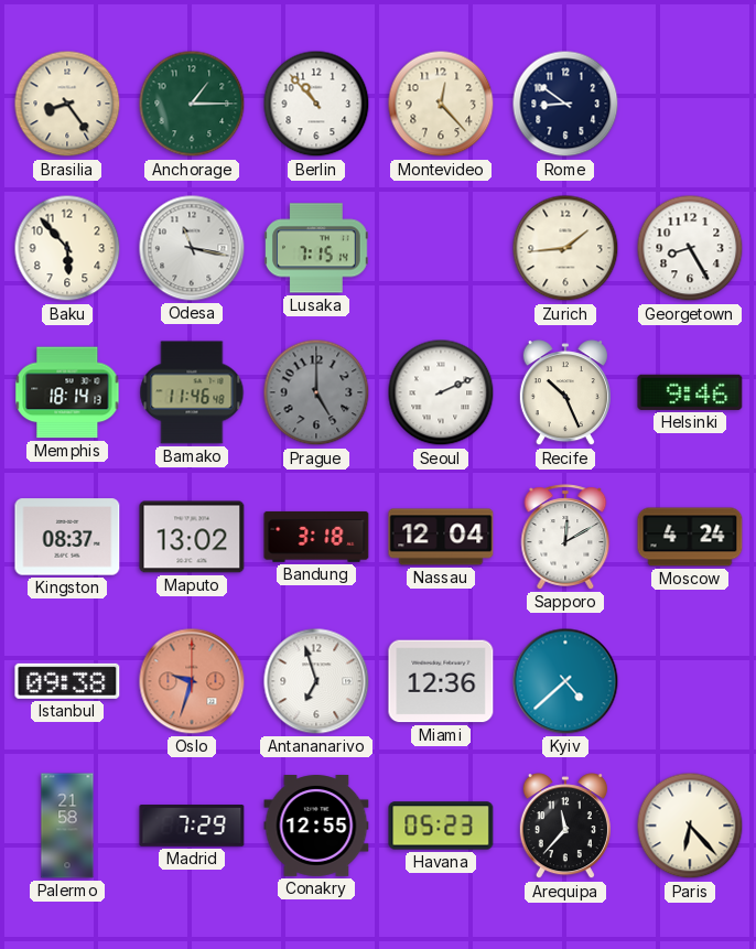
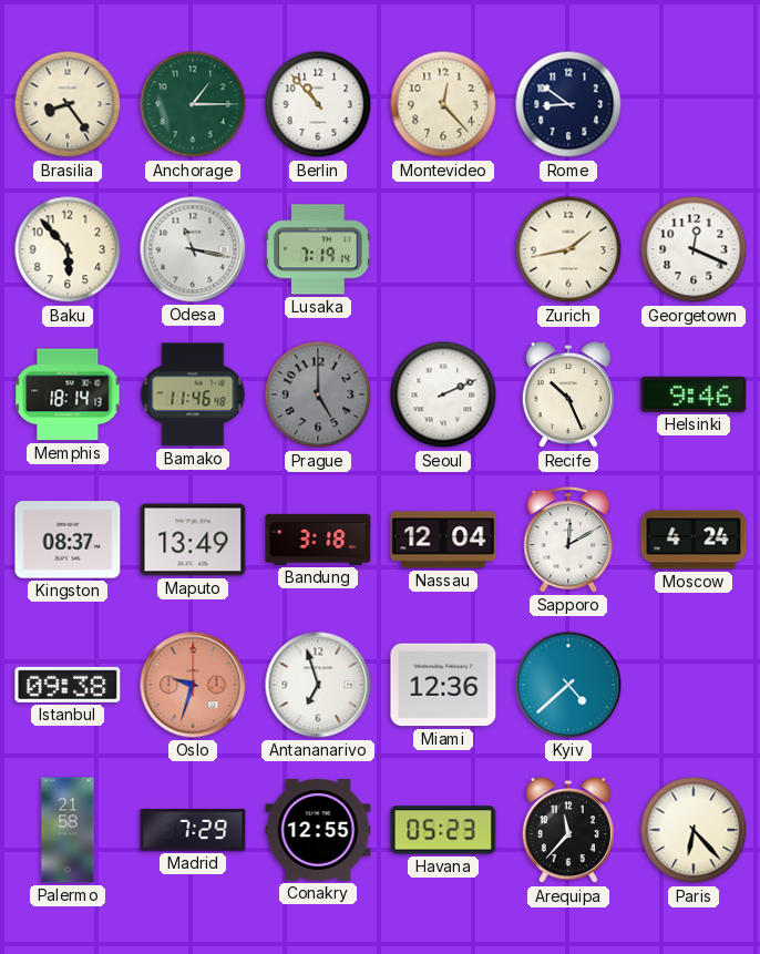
Lusaka: 7:15 -> 7:19 (318, 249)
Zurich: 1:44 -> 1:43 (568, 249)
Georgetown: 8:25 -> 12:19 (694, 249)
Maputo: 13:02 -> 13:49 (193, 540)
